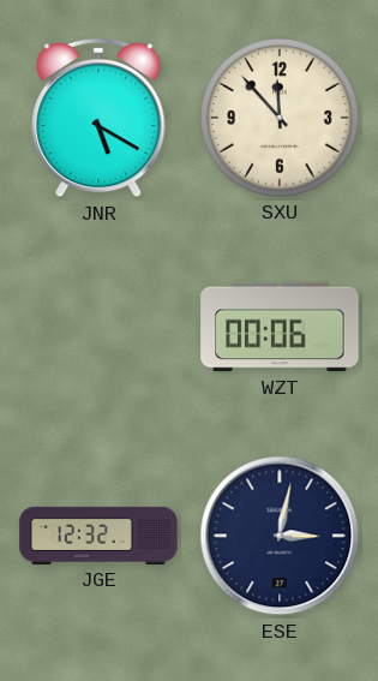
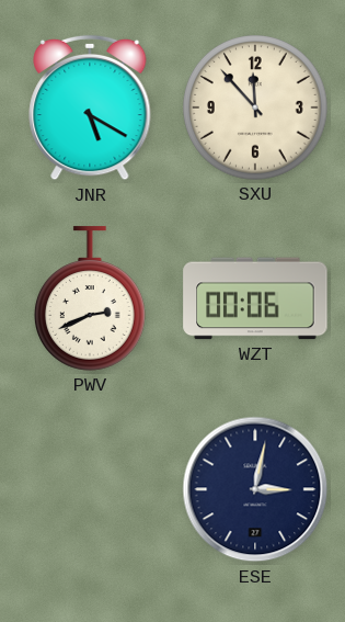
PWV: none -> 2:41 (90, 298)
JGE: 12:32 -> none (98, 536)
